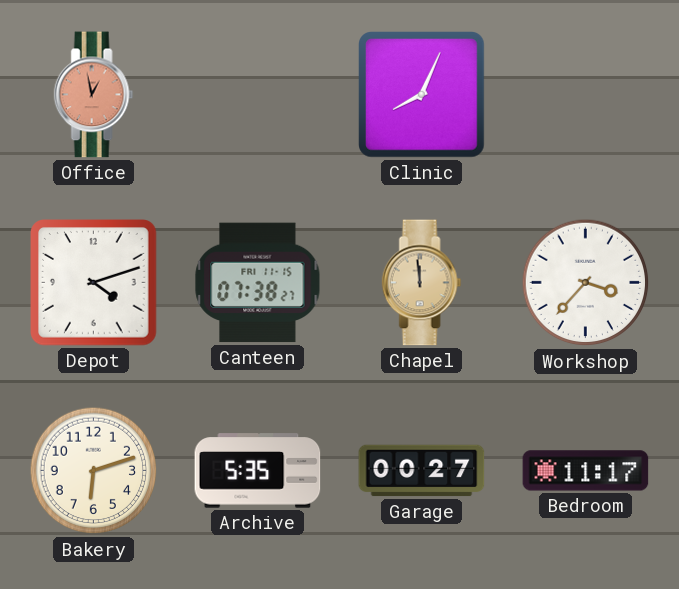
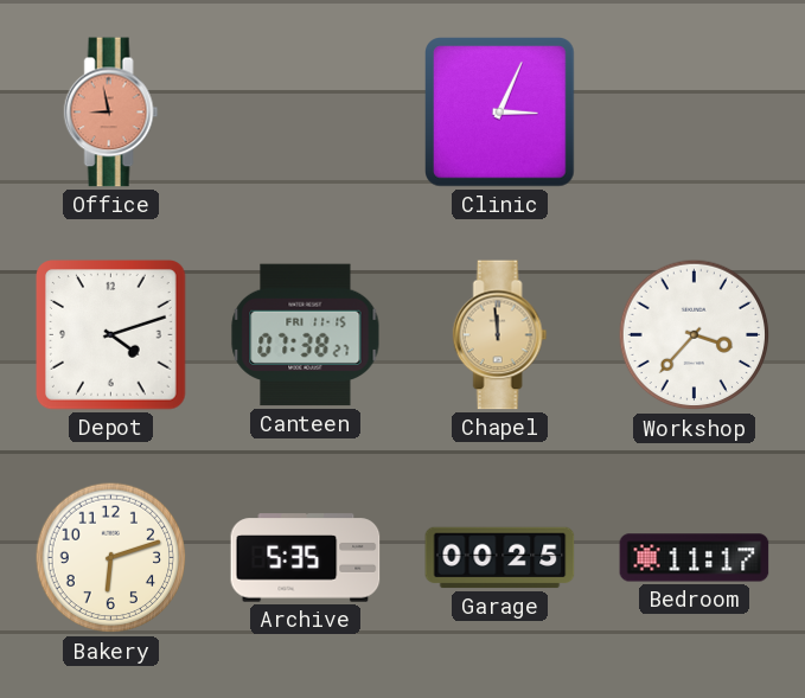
Office: 12:58 -> 8:58 (111, 113)
Clinic: 8:04 -> 3:04 (500, 113)
Garage: 00:27 -> 00:25 (500, 558)
